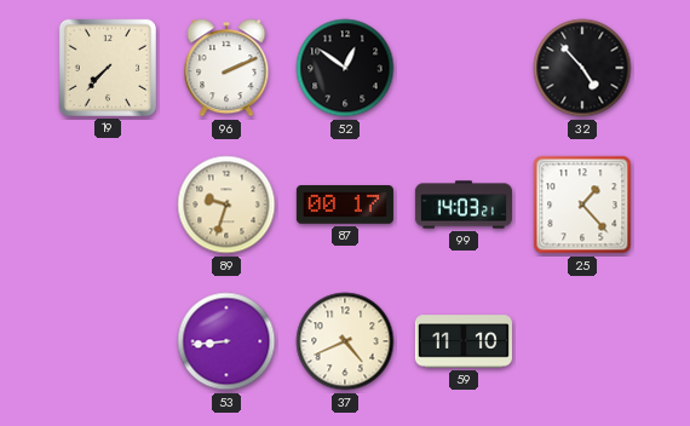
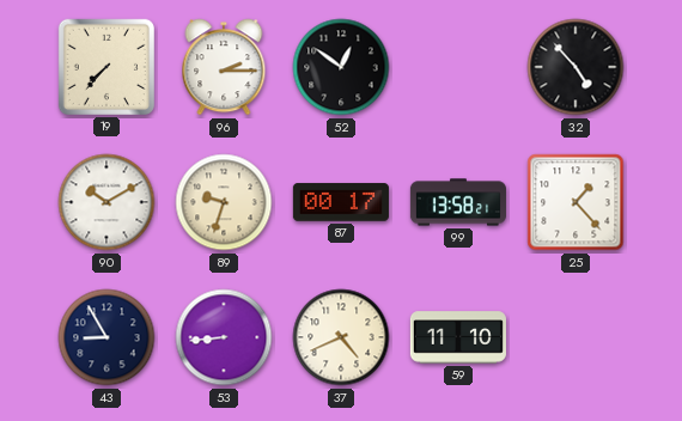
96: 2:11 -> 2:15 (224, 67)
90: none -> 10:10 (106, 202)
99: 14:03 -> 13:58 (458, 202)
43: none -> 8:55 (106, 337)
